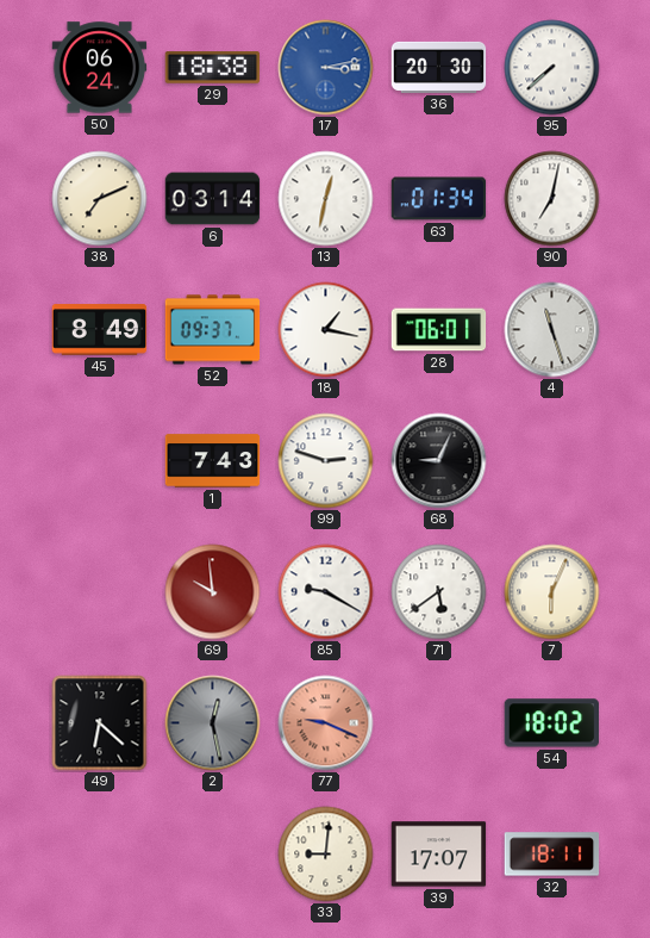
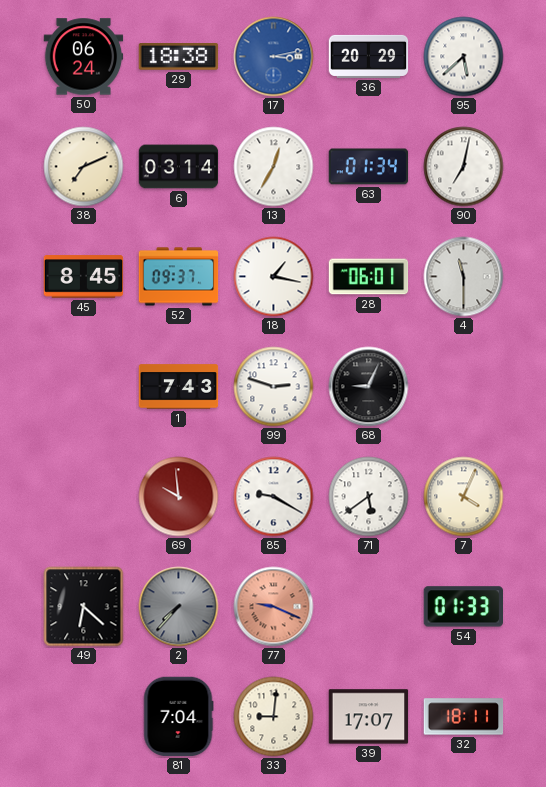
36: 20:30 -> 20:29 (369, 56)
95: 7:38 -> 5:38 (464, 57)
13: 12:32 -> 12:35 (274, 167)
45: 8:49 -> 8:45 (84, 277)
4: 11:27 -> 11:30 (464, 277)
7: 6:04 -> 4:04 (464, 497)
2: 12:28 -> 7:37 (179, 607)
54: 18:02 -> 01:33 (463, 607)
81: none -> 7:04 (178, 717)
